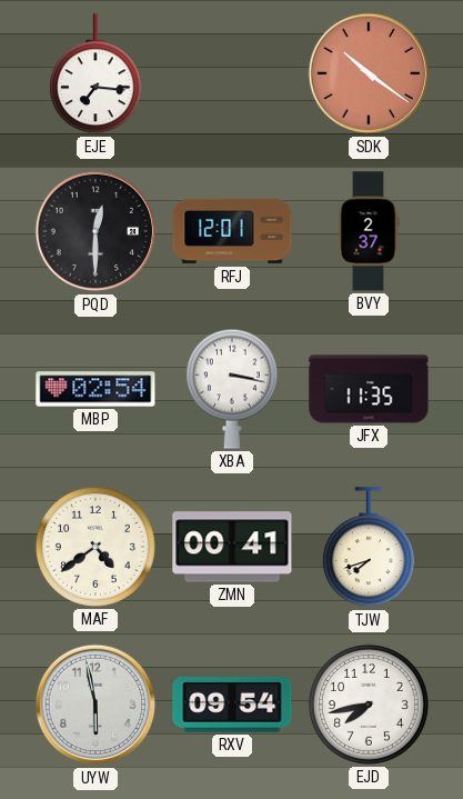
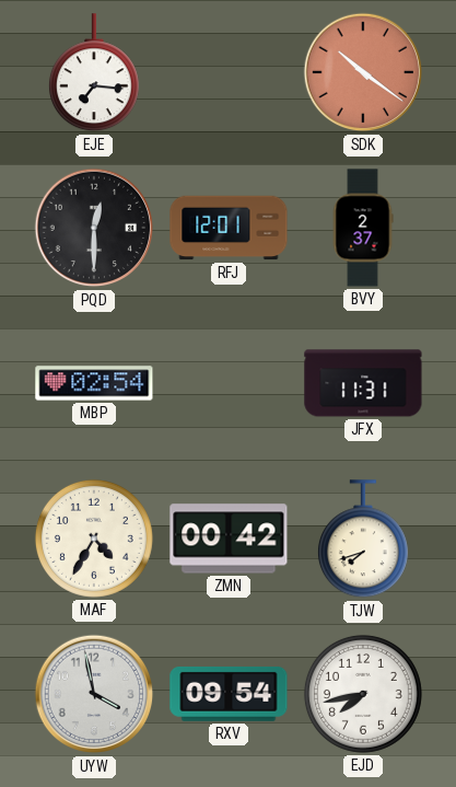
XBA: 3:17 -> none (232, 389)
JFX: 11:35 -> 11:31 (363, 383)
MAF: 4:39 -> 4:35 (94, 539)
ZMN: 00:41 -> 00:42 (229, 539)
UYW: 5:58 -> 3:58 (94, 694)
